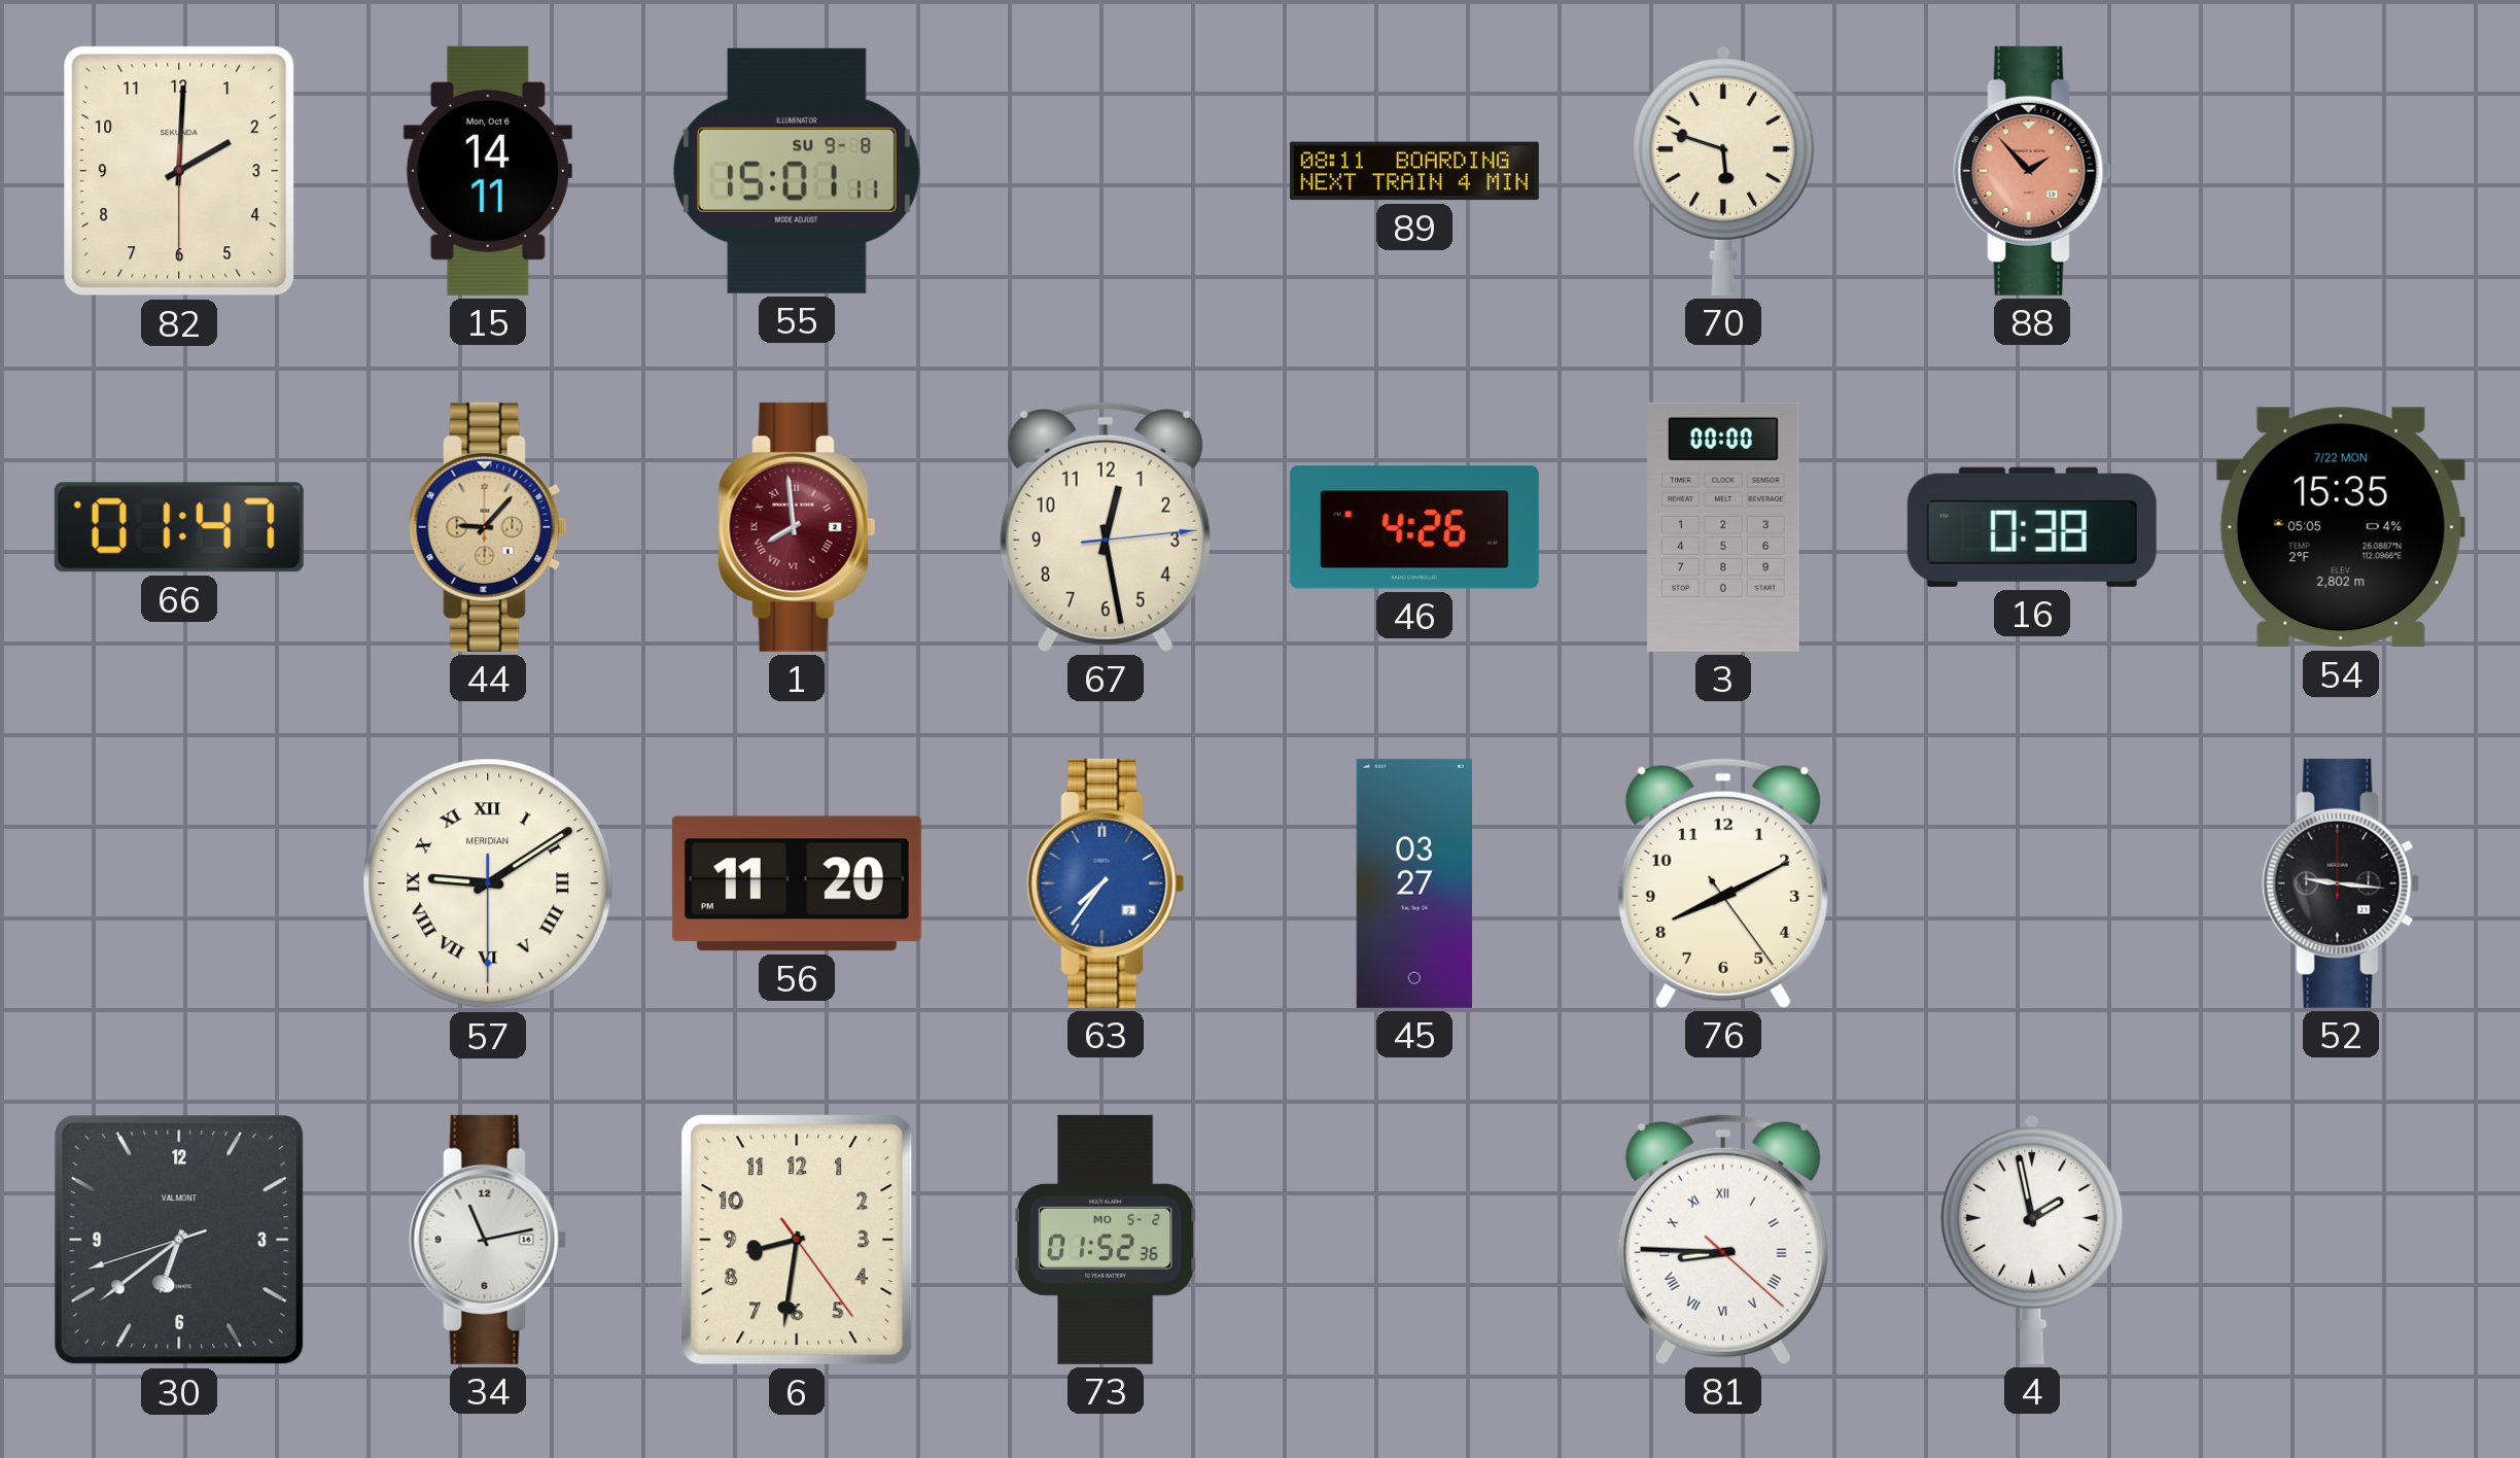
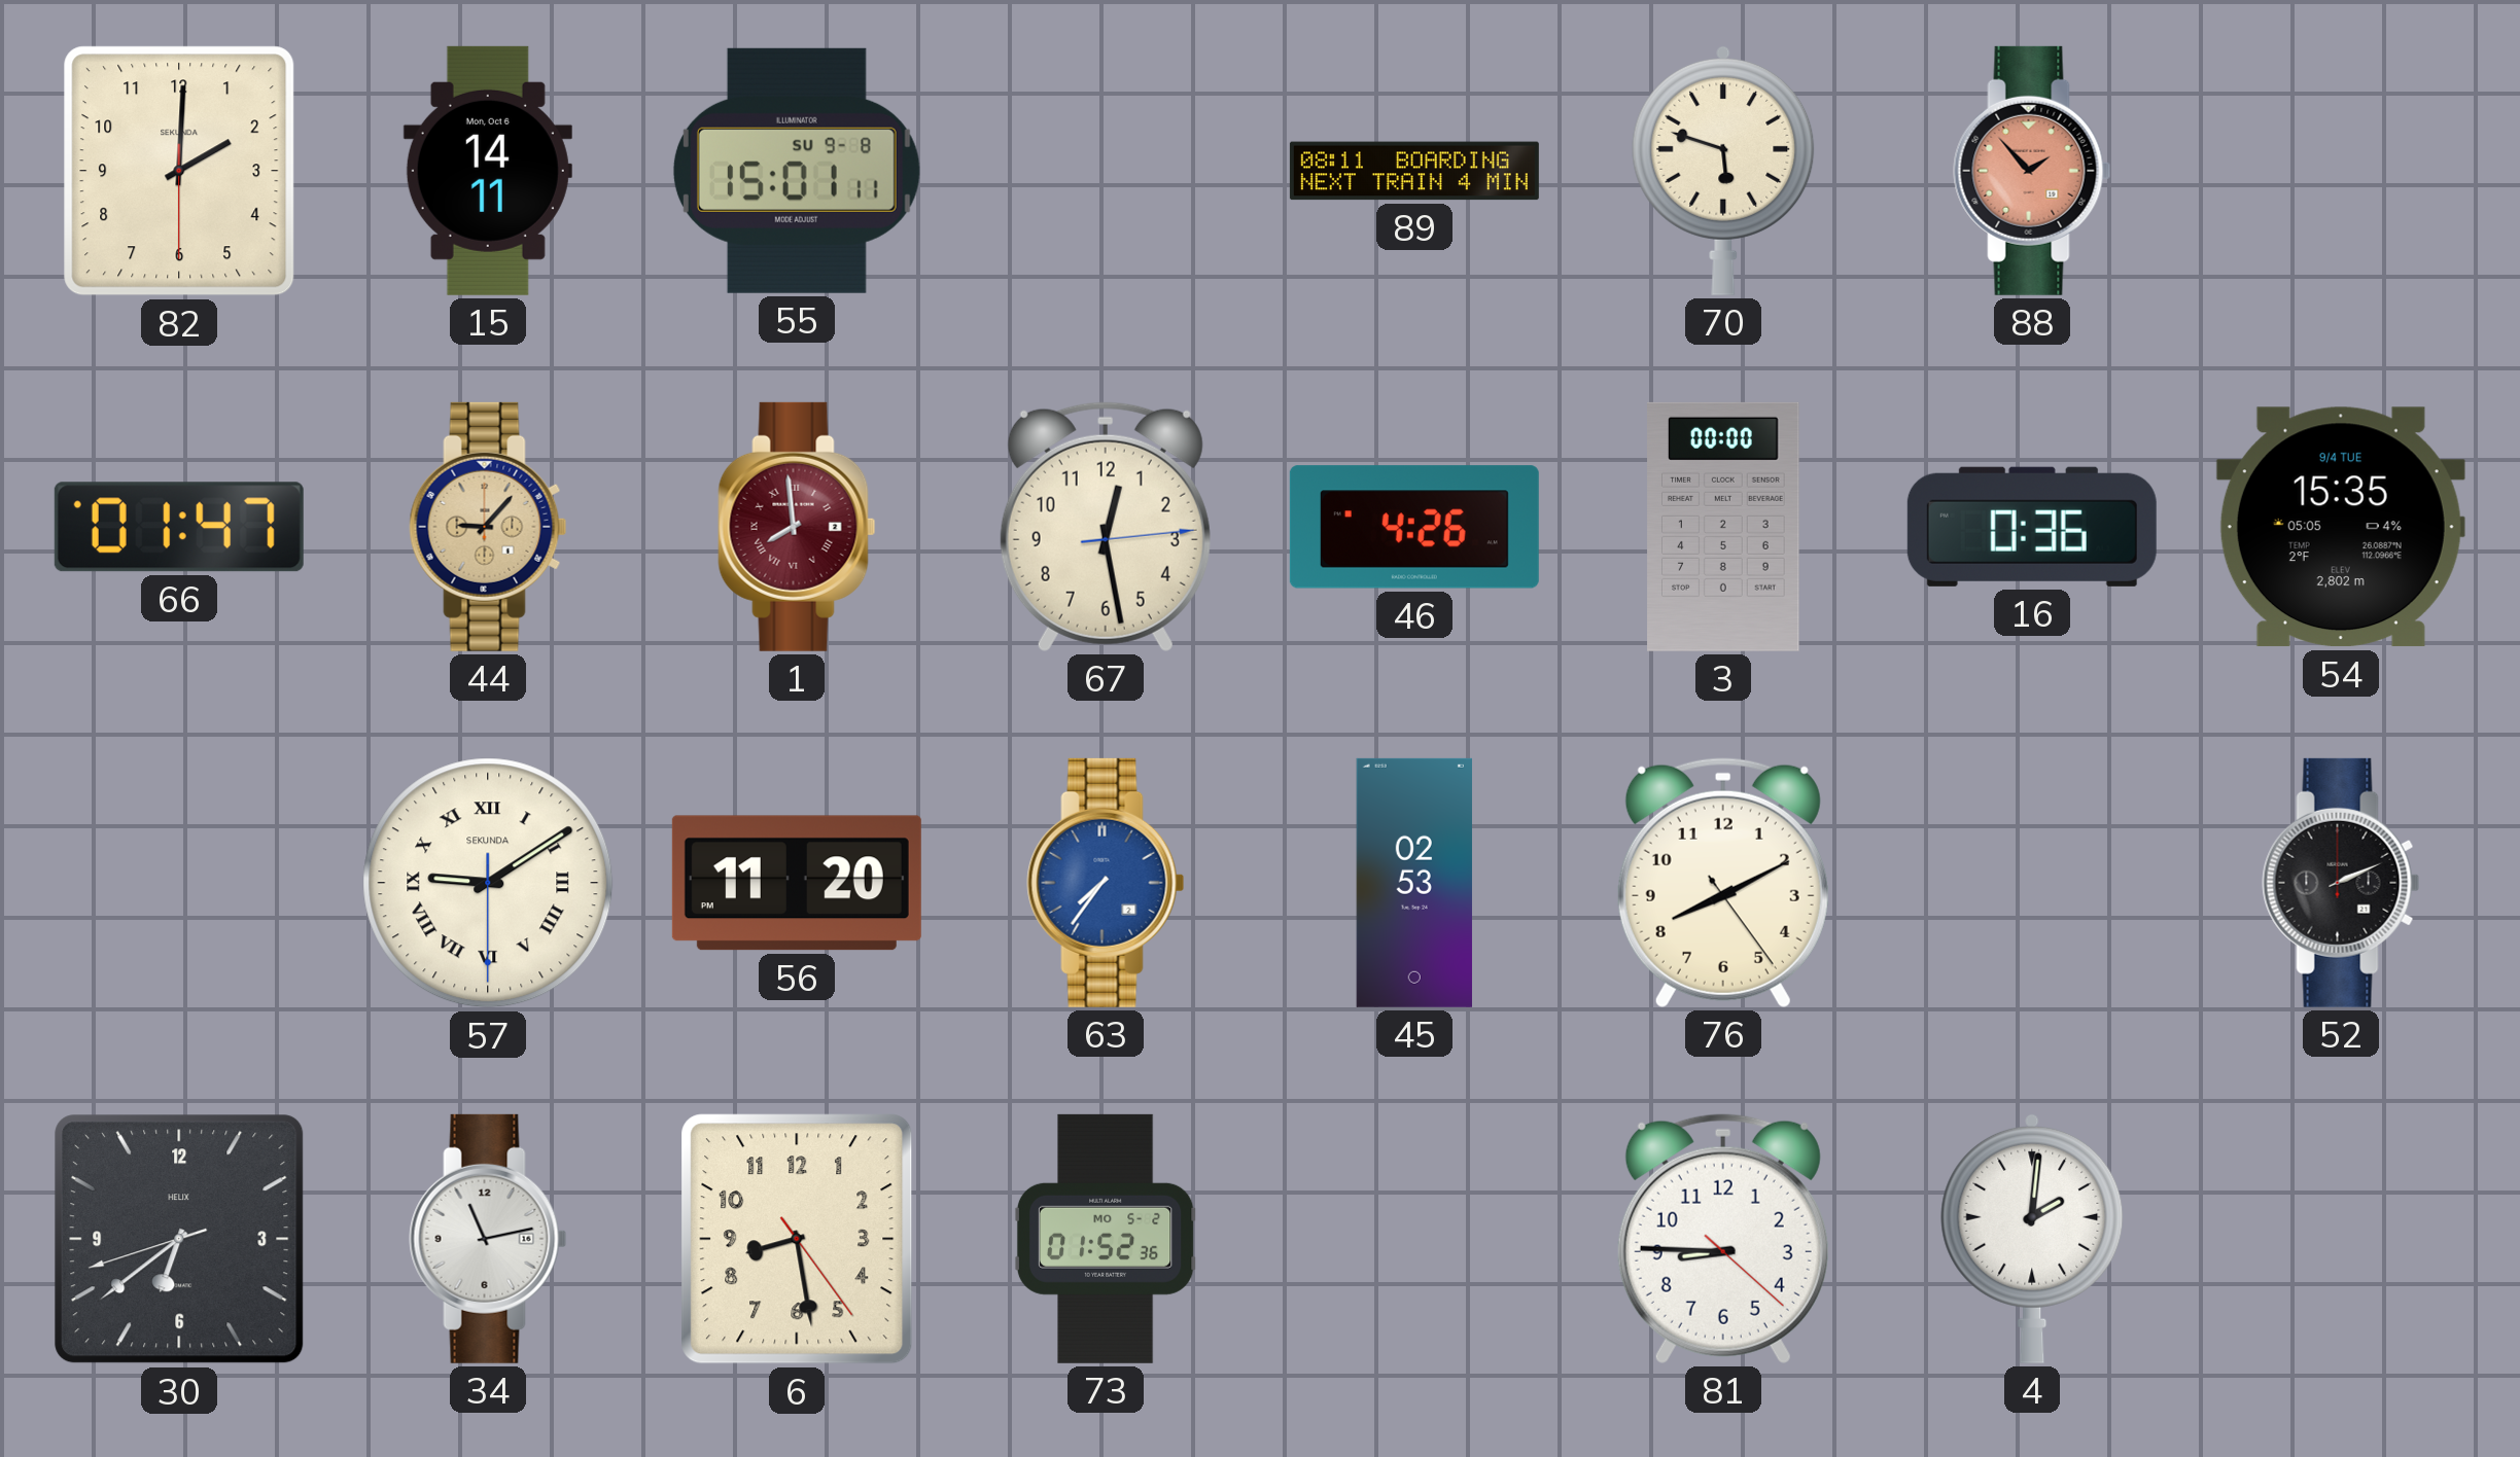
16: 0:38 -> 0:36 (2032, 527)
54 date: 7/22 MON -> 9/4 TUE (2341, 527)
57 brand: MERIDIAN -> SEKUNDA (488, 883)
45: 03:27 -> 02:53 (1413, 883)
52: 9:16 -> 2:11 (2341, 883)
30 brand: VALMONT -> HELIX (179, 1239)
6: 8:31 -> 8:28 (797, 1239)
81 numerals: Roman -> Arabic (1723, 1239)
4: 1:58 -> 2:01 (2032, 1238)
